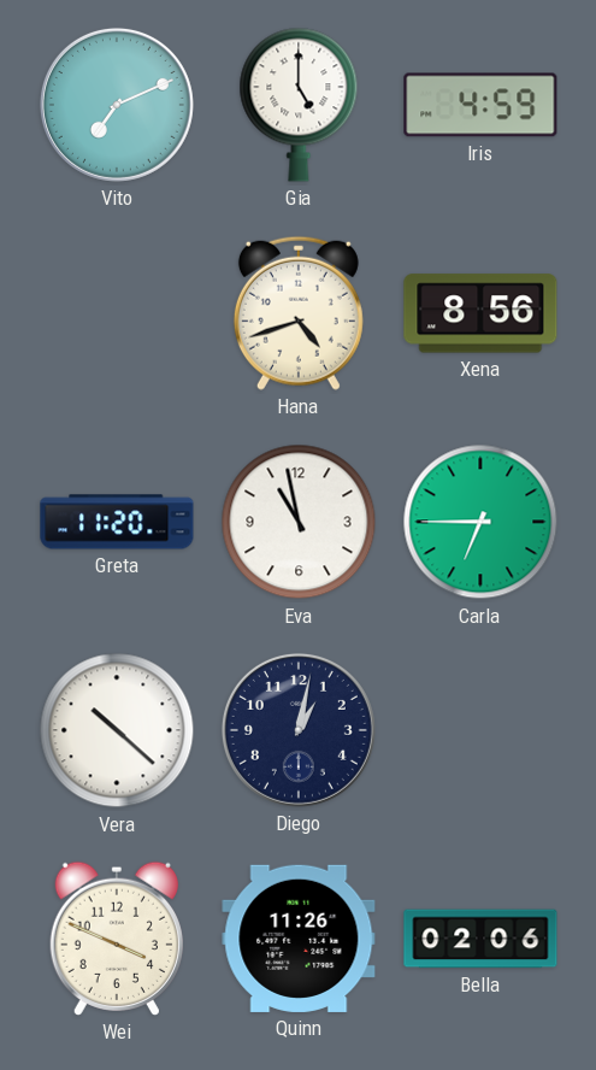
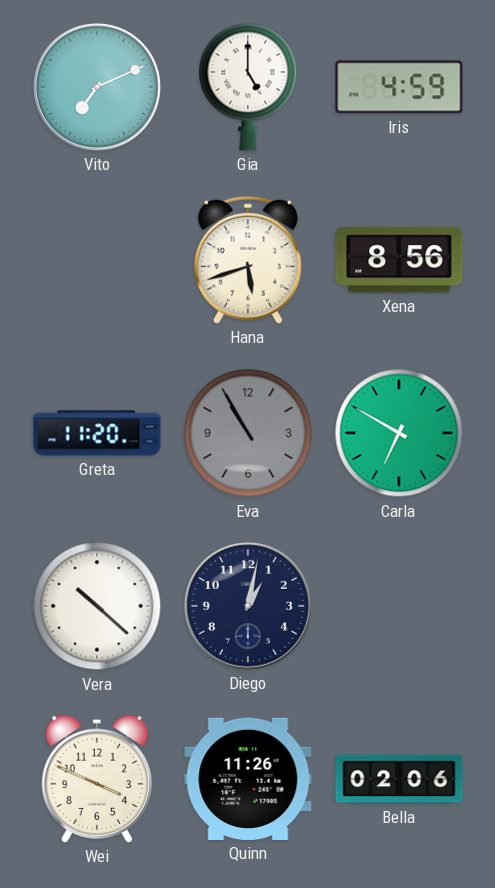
Hana: 4:42 -> 5:42 (248, 260)
Eva: 10:58 -> 10:55 (248, 433)
Eva dial: white -> grey (248, 433)
Carla: 6:45 -> 6:50 (399, 433)
